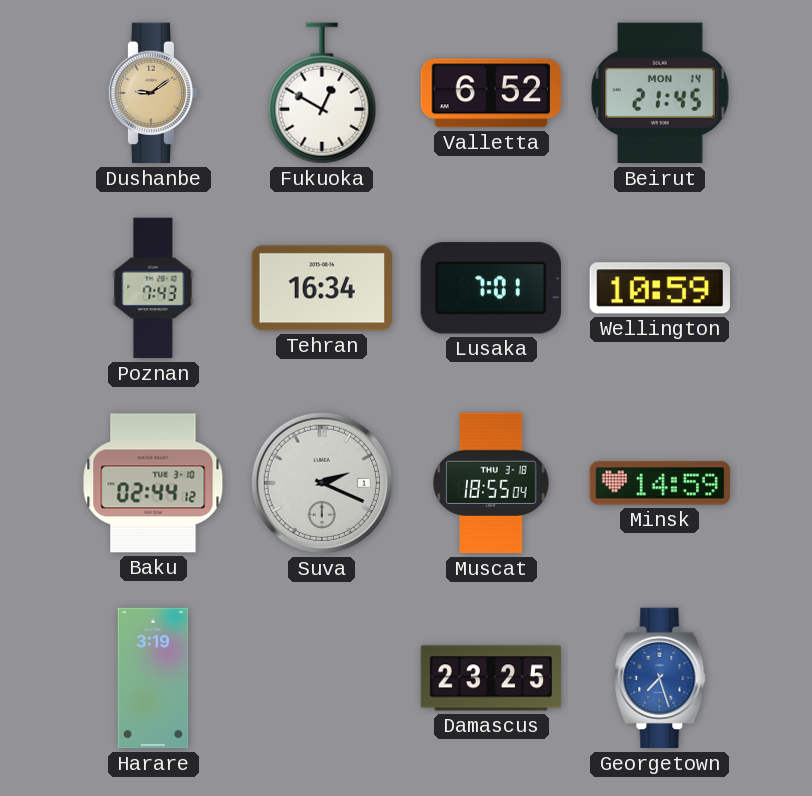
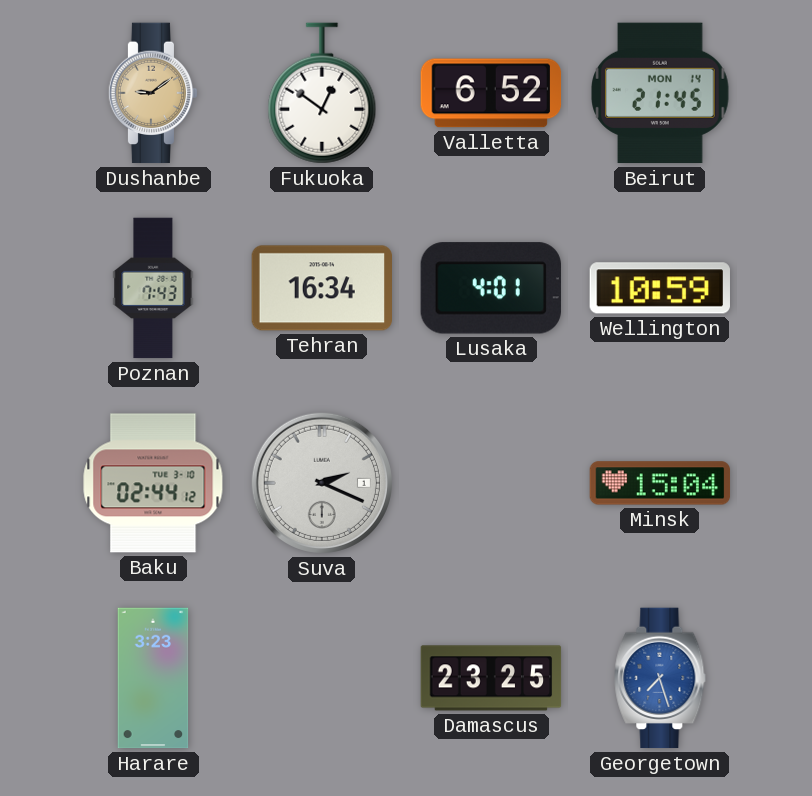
Fukuoka: 12:50 -> 12:51 (322, 93)
Lusaka: 7:01 -> 4:01 (491, 288)
Muscat: 18:55 -> none (491, 483)
Minsk: 14:59 -> 15:04 (660, 483)
Harare: 3:19 -> 3:23 (153, 678)
